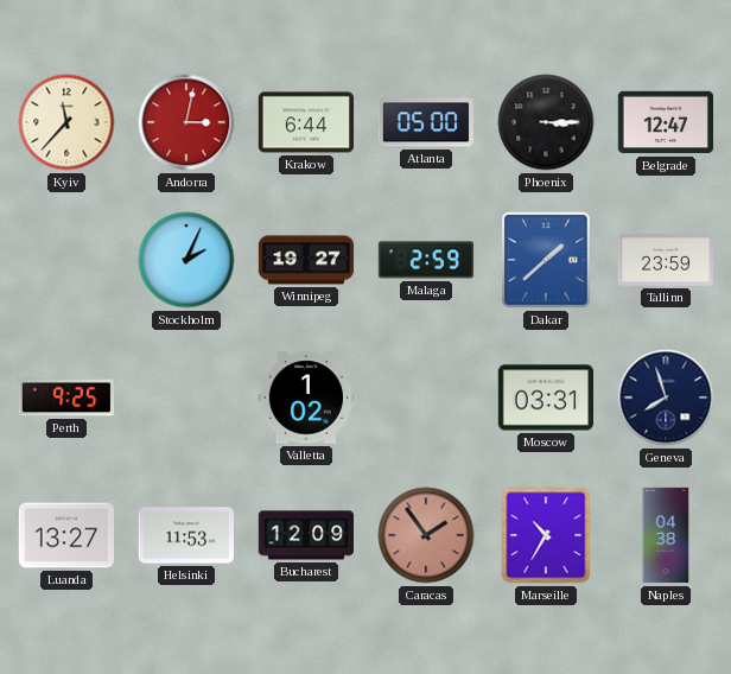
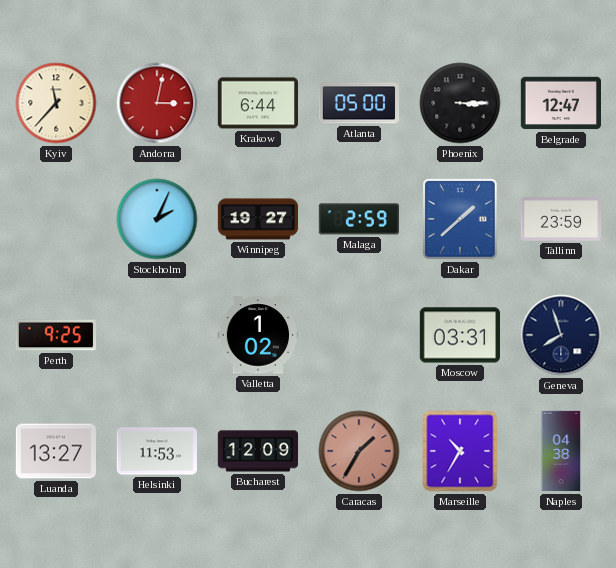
Caracas: 1:54 -> 1:35 (359, 451)
